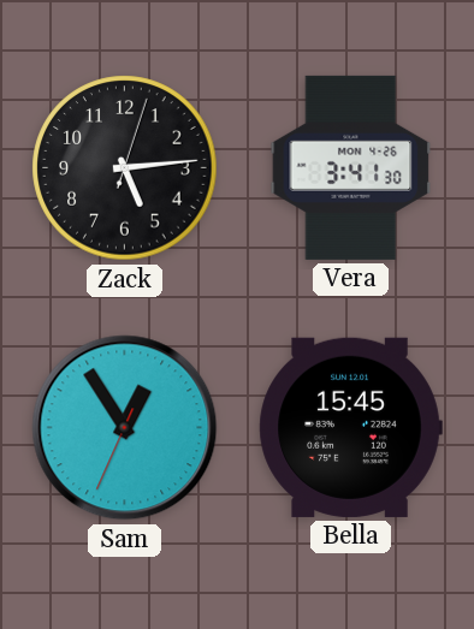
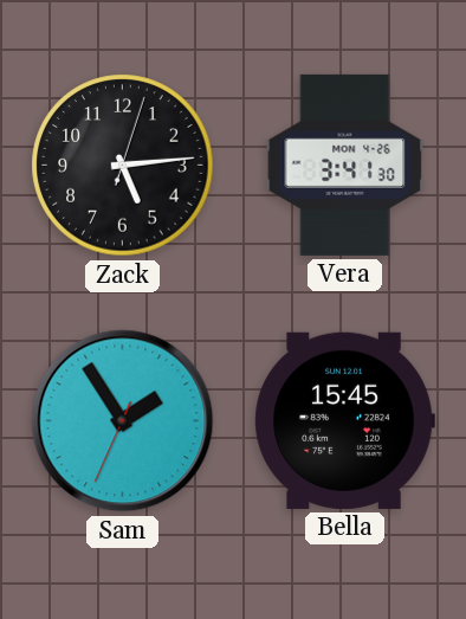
Sam: 12:54 -> 1:54 (123, 421)
